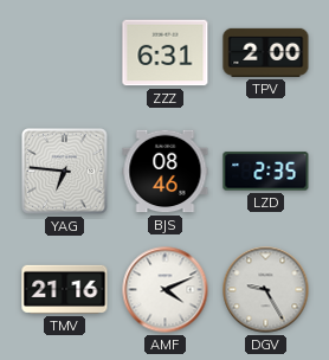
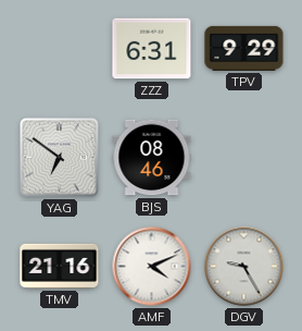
TPV: 2:00 -> 9:29 (244, 48)
YAG: 6:46 -> 6:51 (60, 158)
LZD: 2:35 -> none (266, 172)
